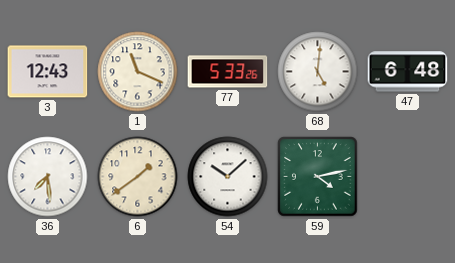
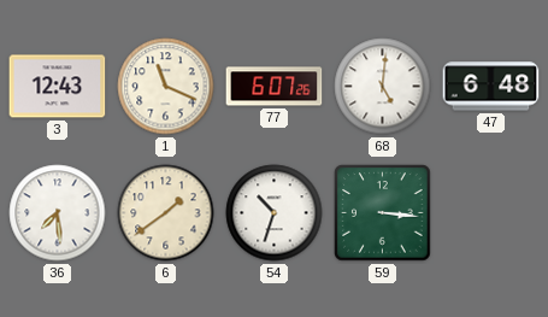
77: 5:33 -> 6:07 (275, 87)
54: 10:08 -> 10:33 (275, 213)
59: 4:13 -> 3:16 (383, 213)
